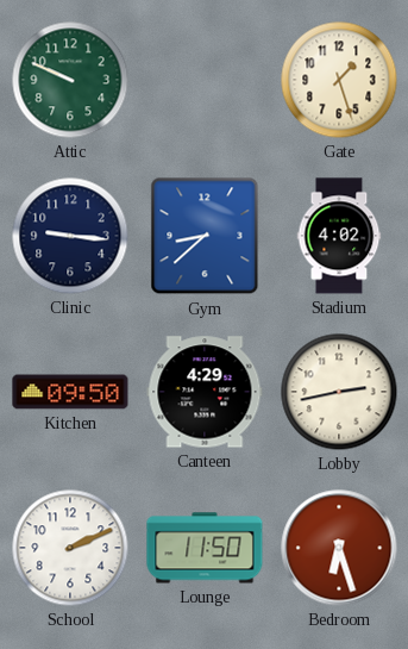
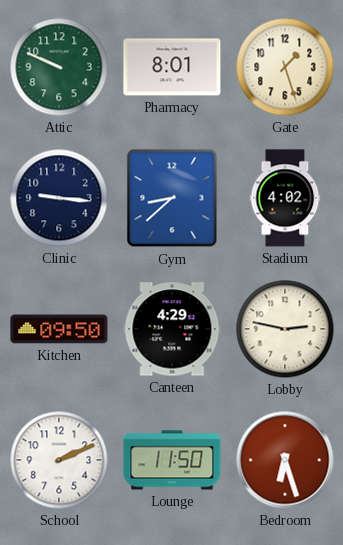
Pharmacy: none -> 8:01 (172, 67)
Lobby: 2:43 -> 2:47 (285, 329)
